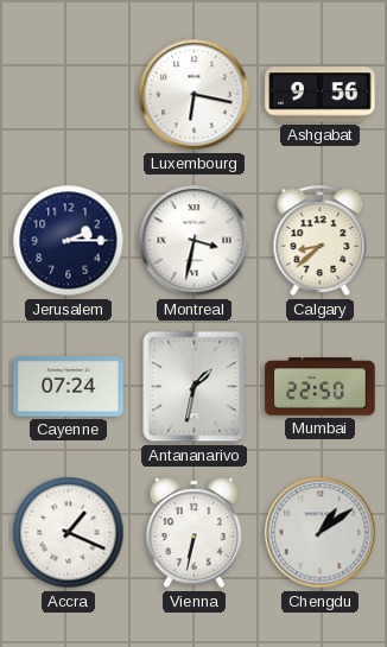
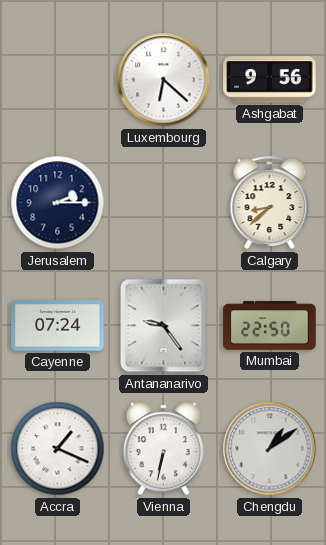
Luxembourg: 6:17 -> 6:22 (164, 80)
Montreal: 3:32 -> none (195, 241)
Antananarivo: 1:32 -> 9:24 (164, 326)
